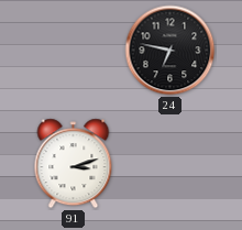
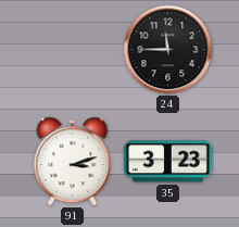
24: 6:47 -> 11:45 (168, 50)
35: none -> 3:23 (167, 162)
